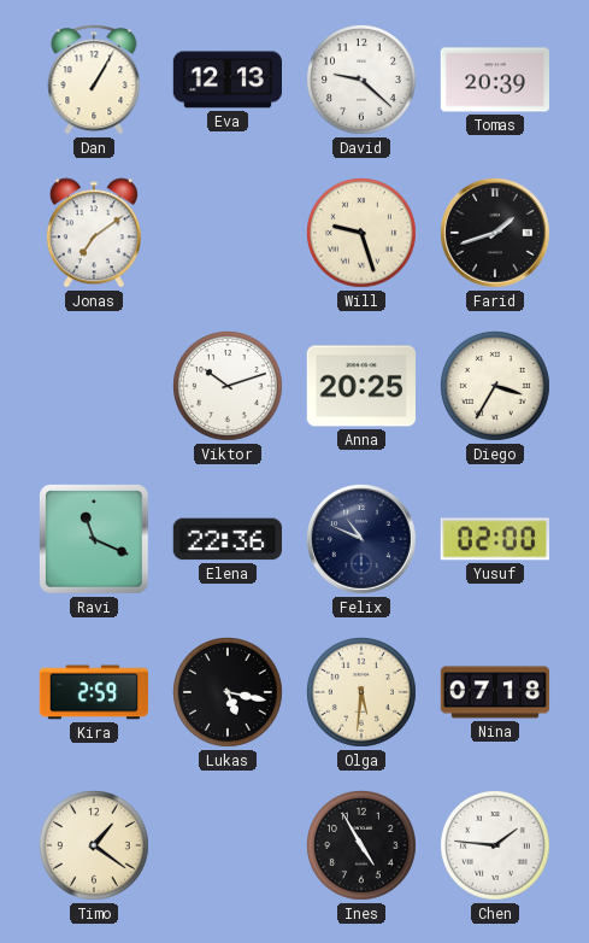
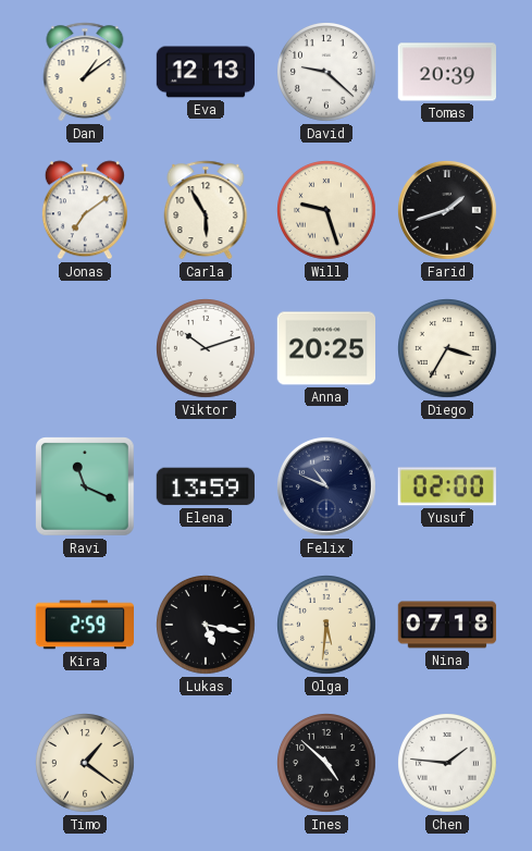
Dan: 1:05 -> 1:09 (85, 72)
Carla: none -> 5:55 (206, 210)
Elena: 22:36 -> 13:59 (206, 486)
Ines: 4:55 -> 4:52 (327, 764)
